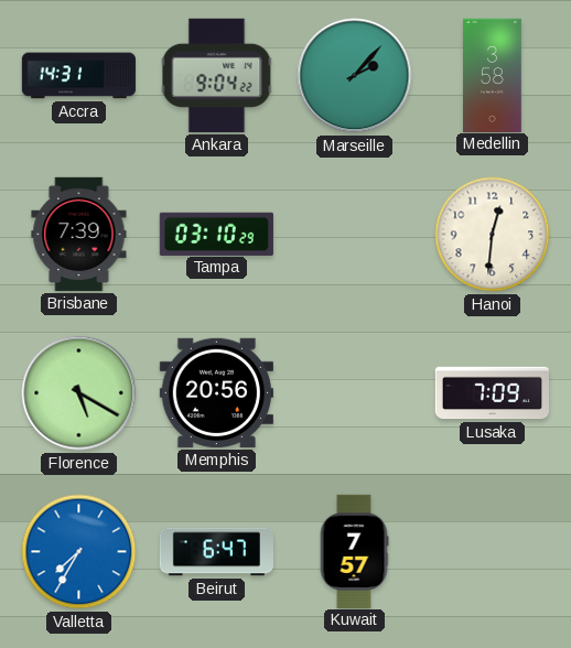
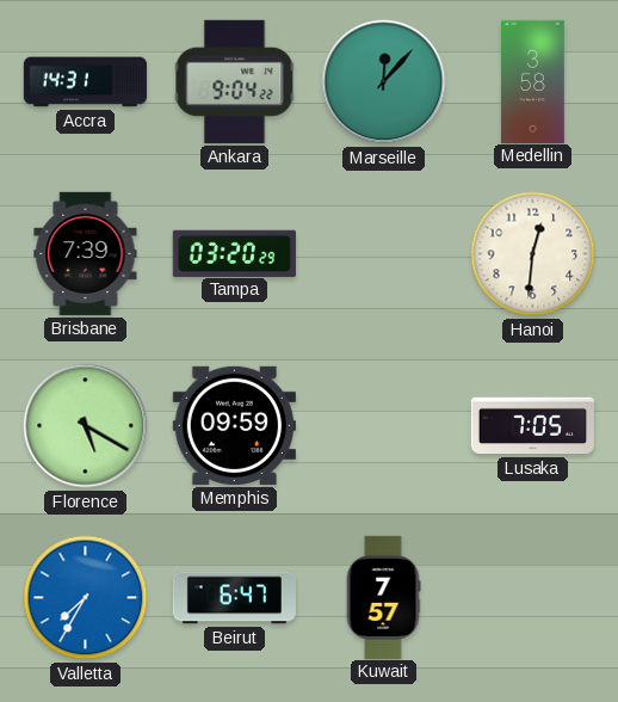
Marseille: 2:07 -> 12:07 (384, 82)
Tampa: 03:10 -> 03:20 (234, 253)
Memphis: 20:56 -> 09:59 (234, 425)
Lusaka: 7:09 -> 7:05 (532, 426)
